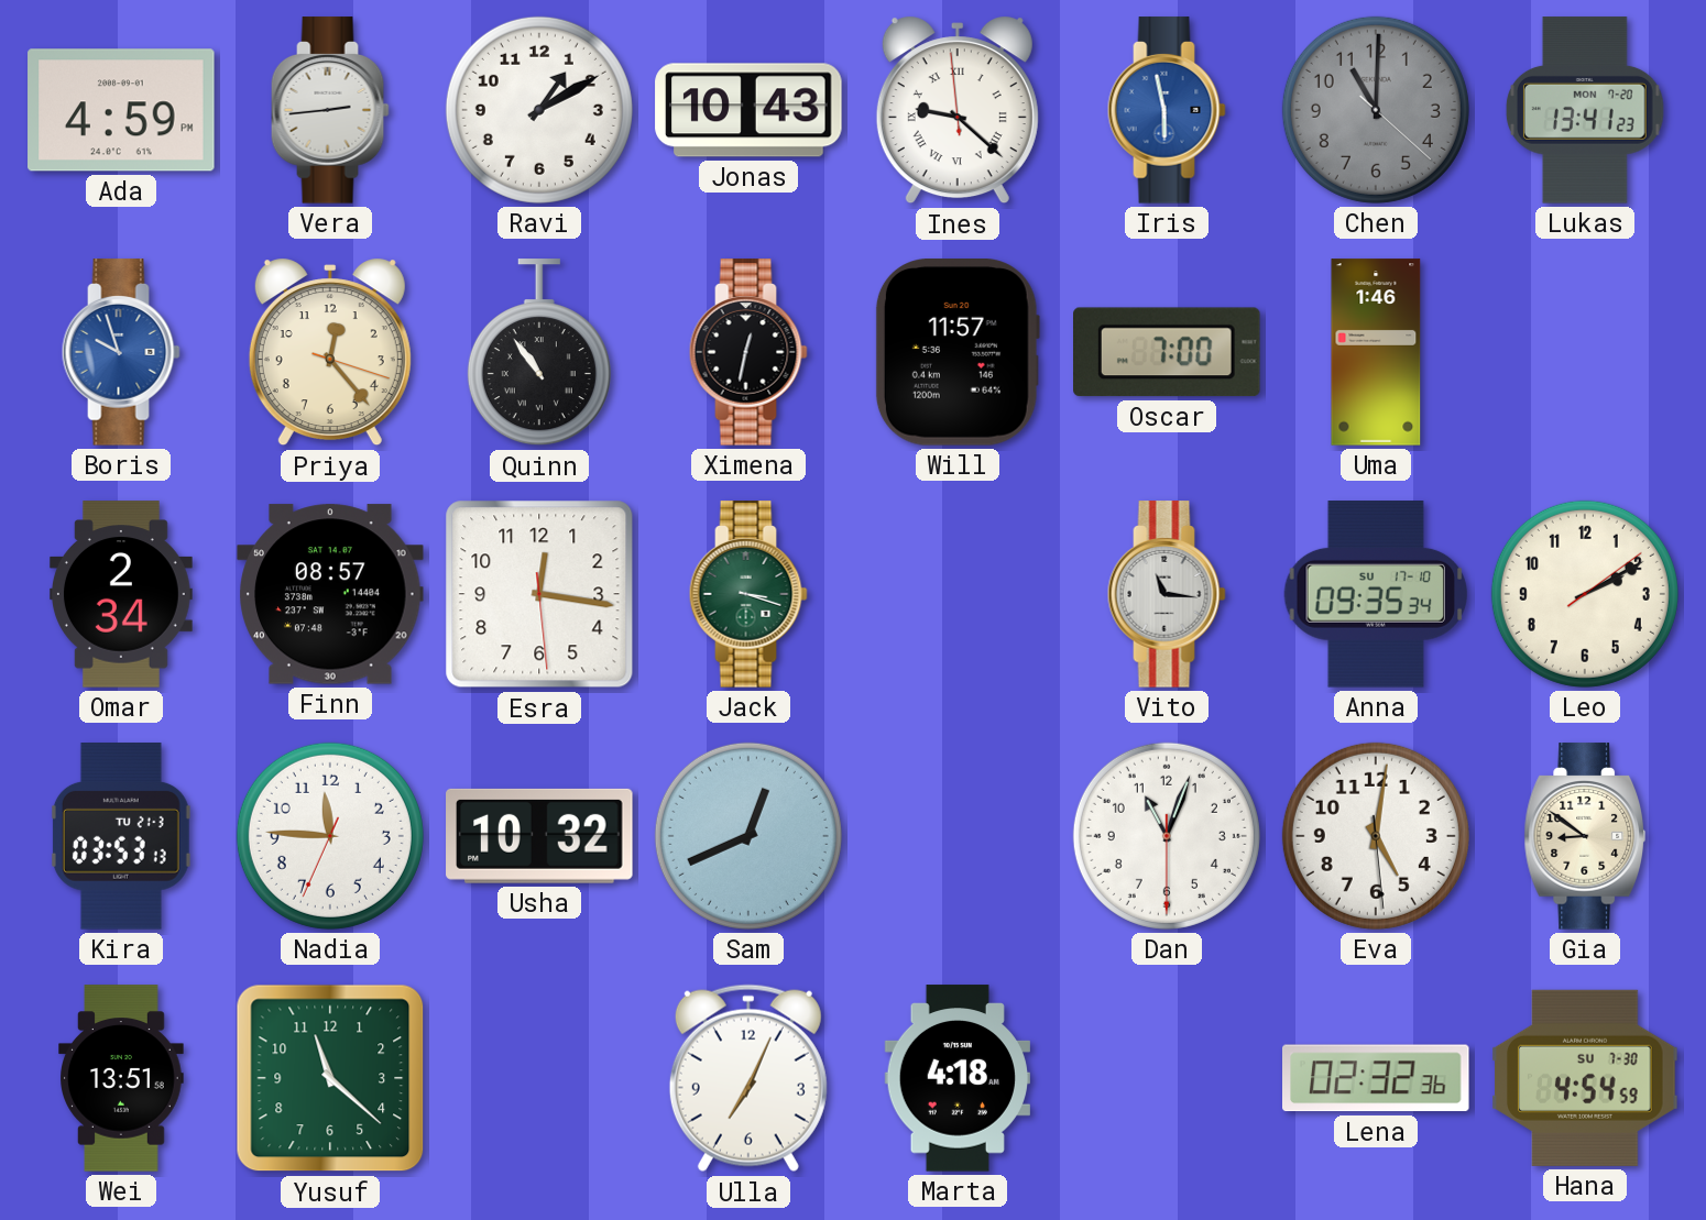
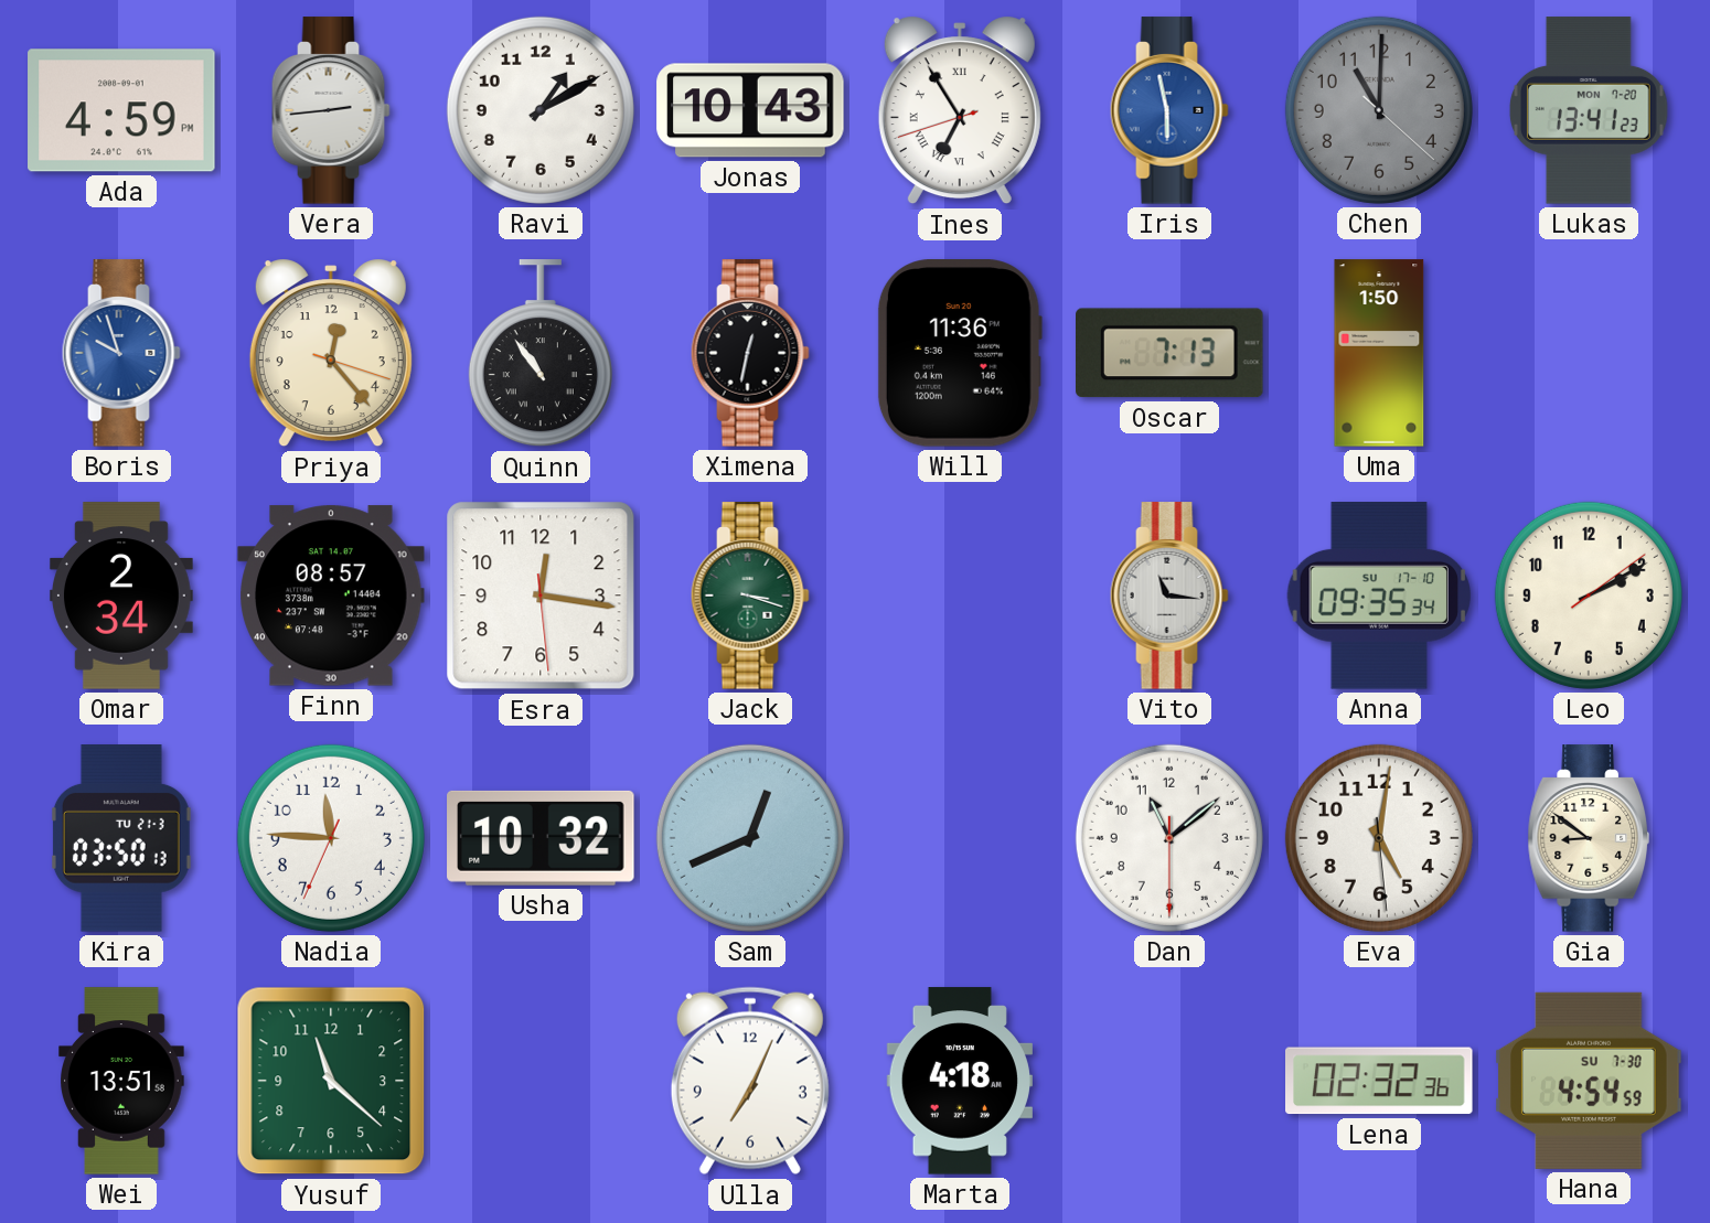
Ines: 9:21 -> 6:54 (960, 110)
Will: 11:57 -> 11:36 (960, 353)
Oscar: 7:00 -> 7:13 (1171, 353)
Uma: 1:46 -> 1:50 (1379, 353)
Kira: 03:53 -> 03:50 (121, 838)
Dan: 11:03 -> 11:08 (1169, 838)
